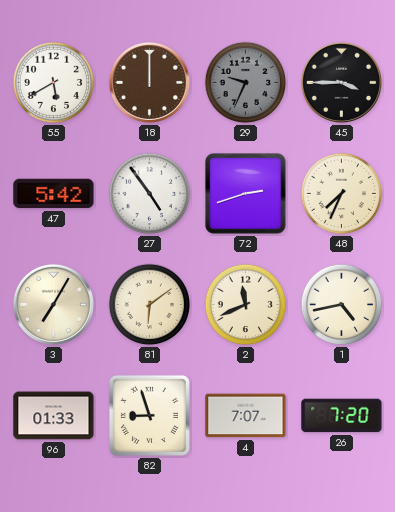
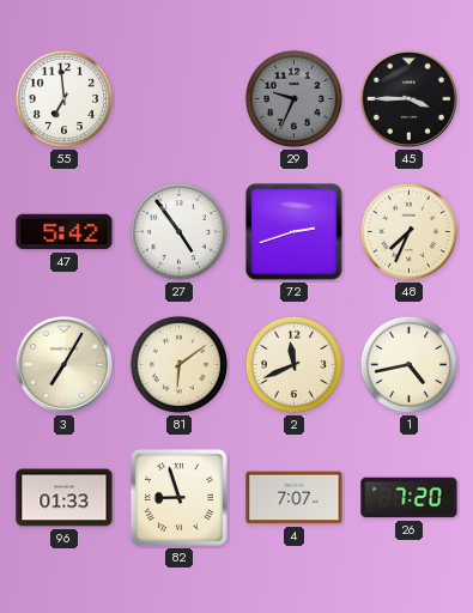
55: 5:40 -> 6:59 (65, 99)
18: 12:00 -> none (149, 82)
